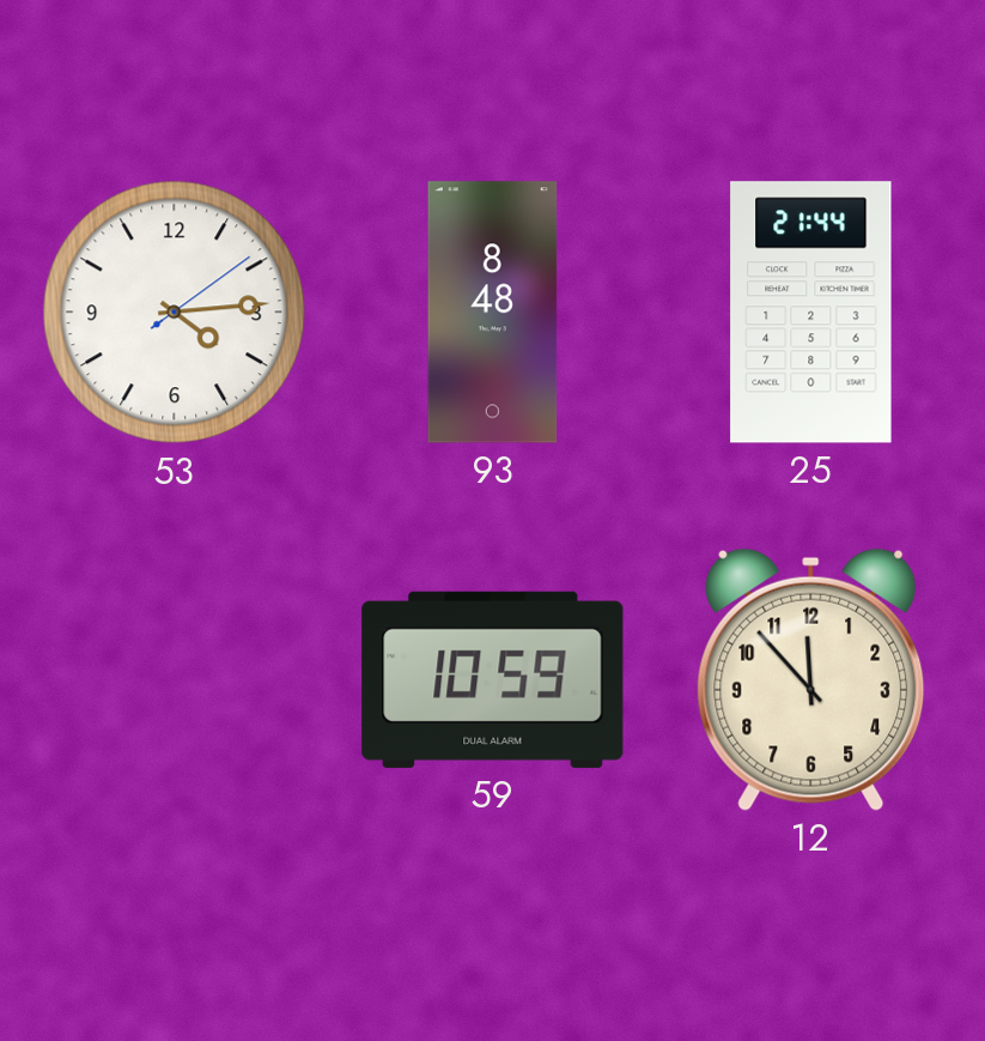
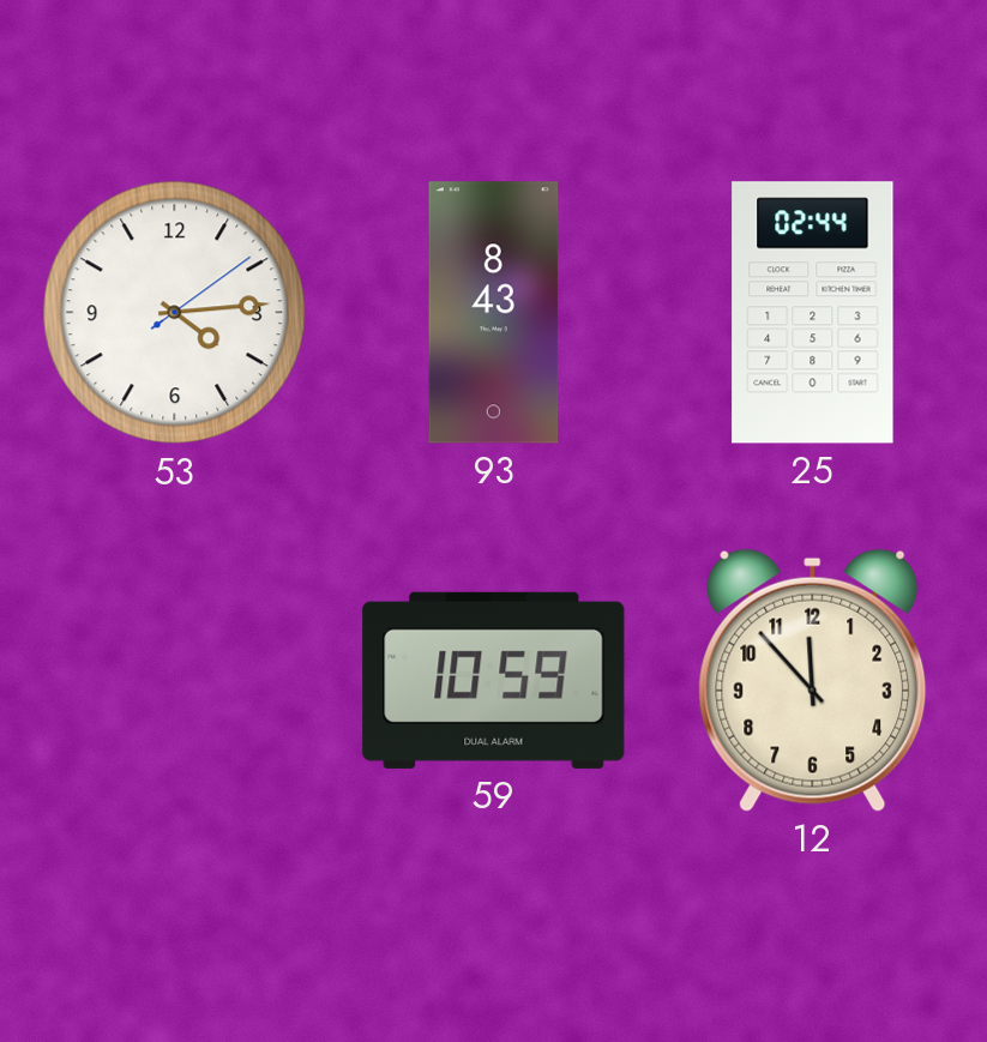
93: 8:48 -> 8:43 (494, 313)
25: 21:44 -> 02:44 (813, 313)
